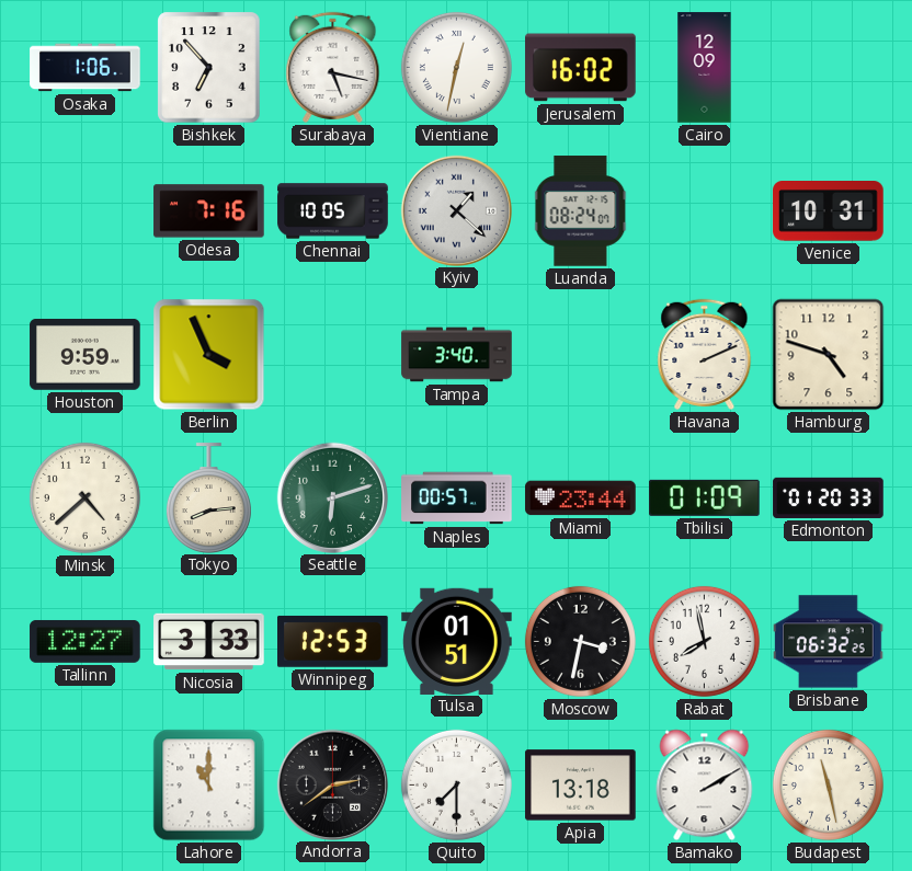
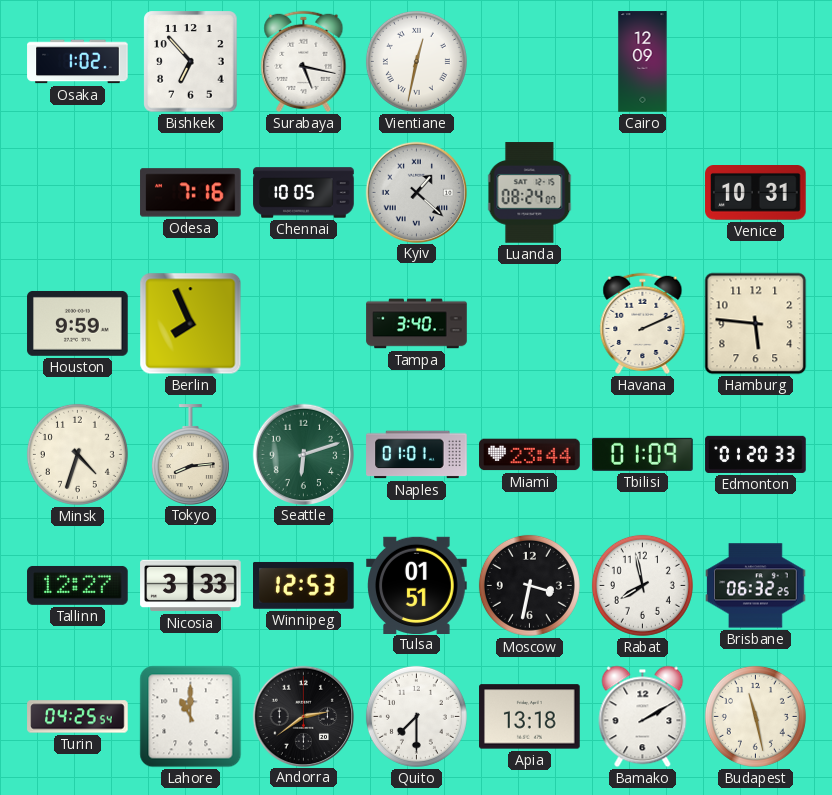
Osaka: 1:06 -> 1:02 (78, 62)
Jerusalem: 16:02 -> none (581, 68)
Berlin: 3:56 -> 7:56 (191, 324)
Hamburg: 4:48 -> 5:46 (756, 324)
Minsk: 4:38 -> 4:33 (77, 454)
Naples: 00:57 -> 01:01 (417, 455)
Turin: none -> 04:25 (78, 717)
